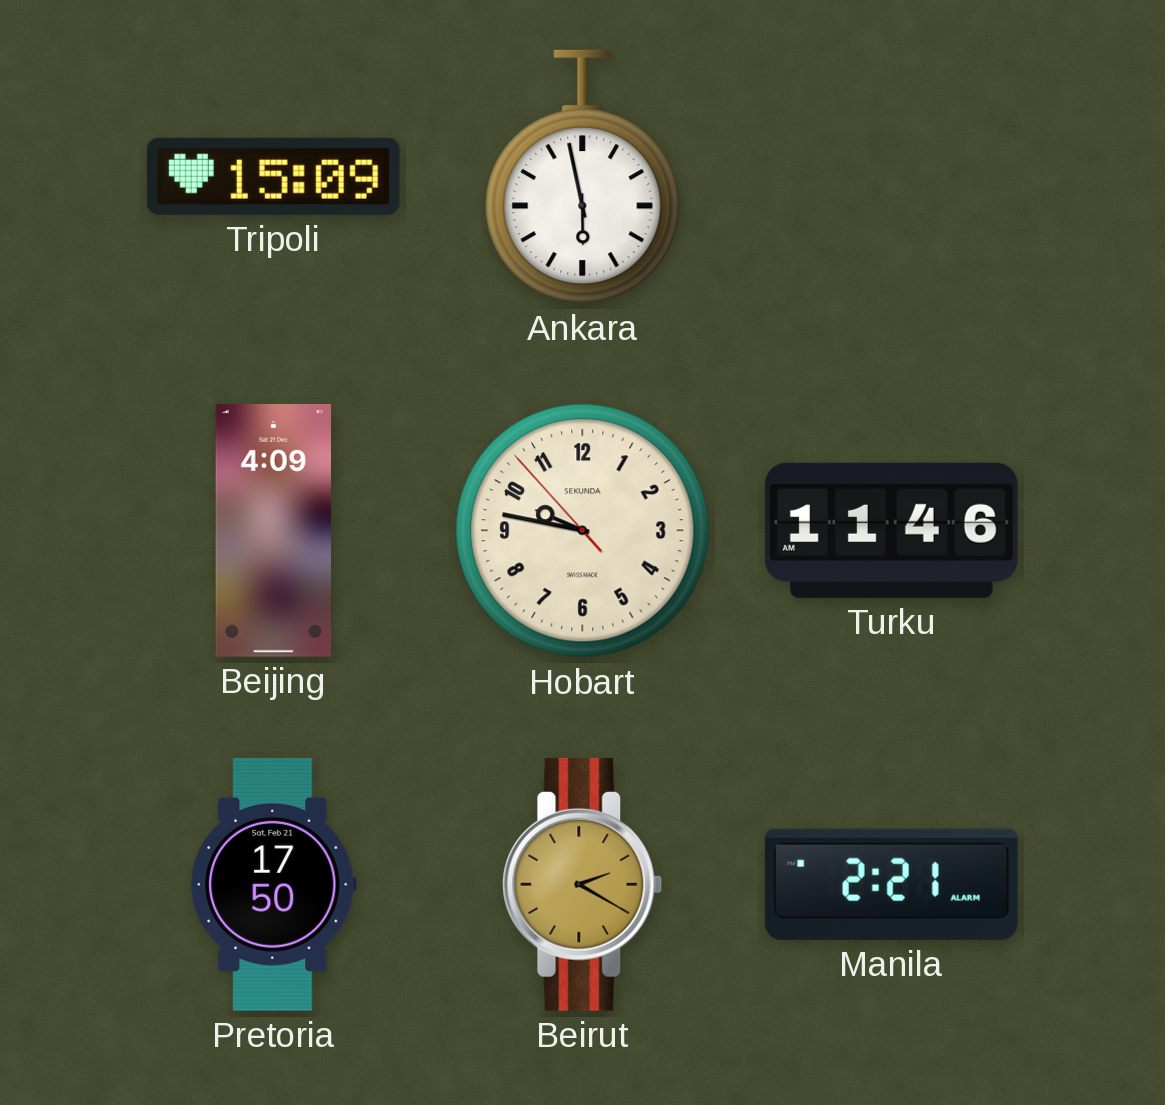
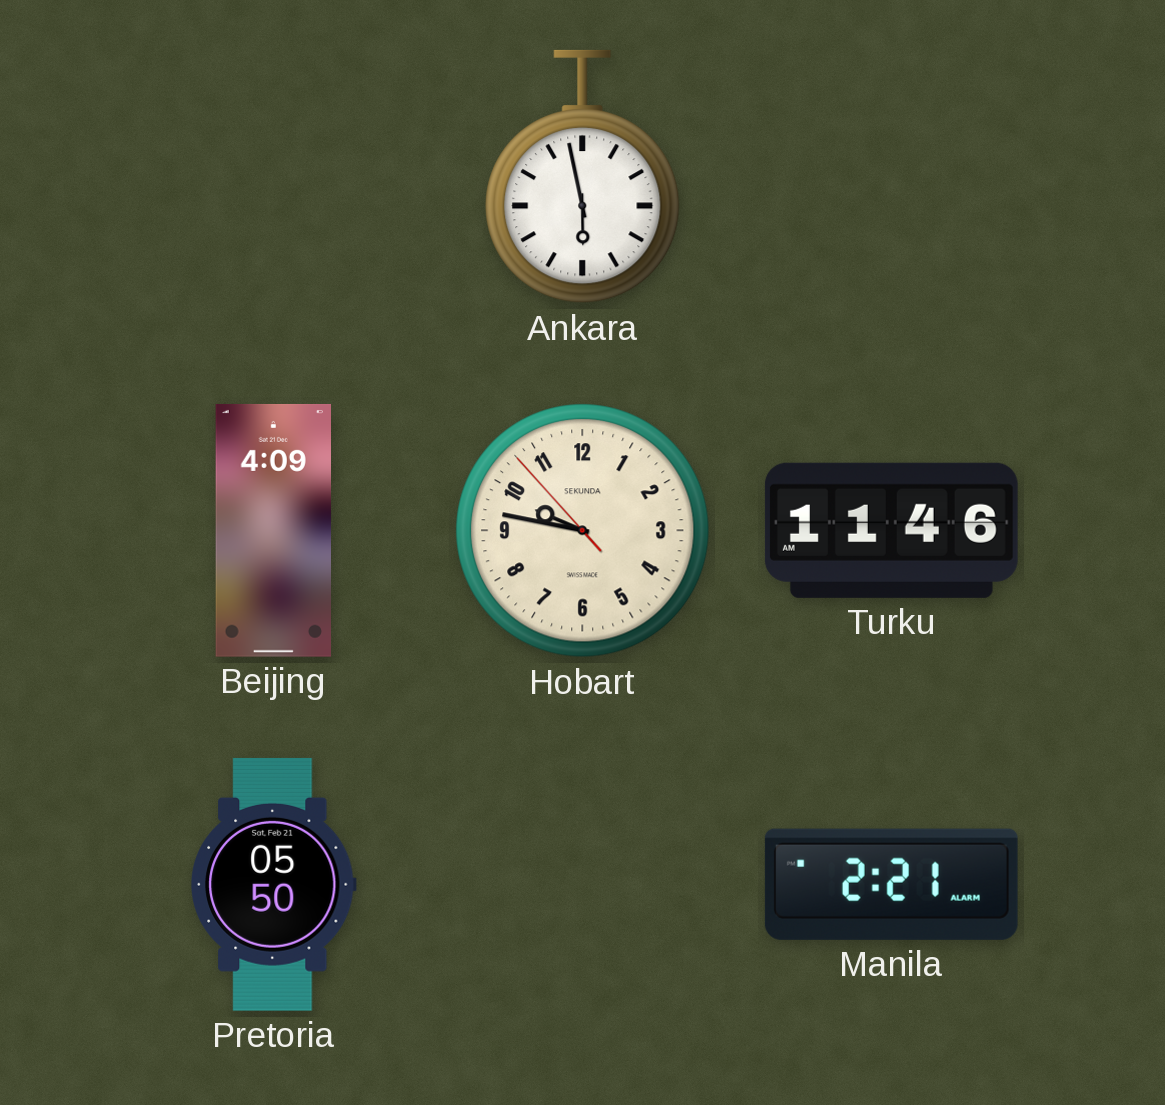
Tripoli: 15:09 -> none (273, 176)
Pretoria: 17:50 -> 05:50 (274, 884)
Beirut: 2:20 -> none (583, 884)
